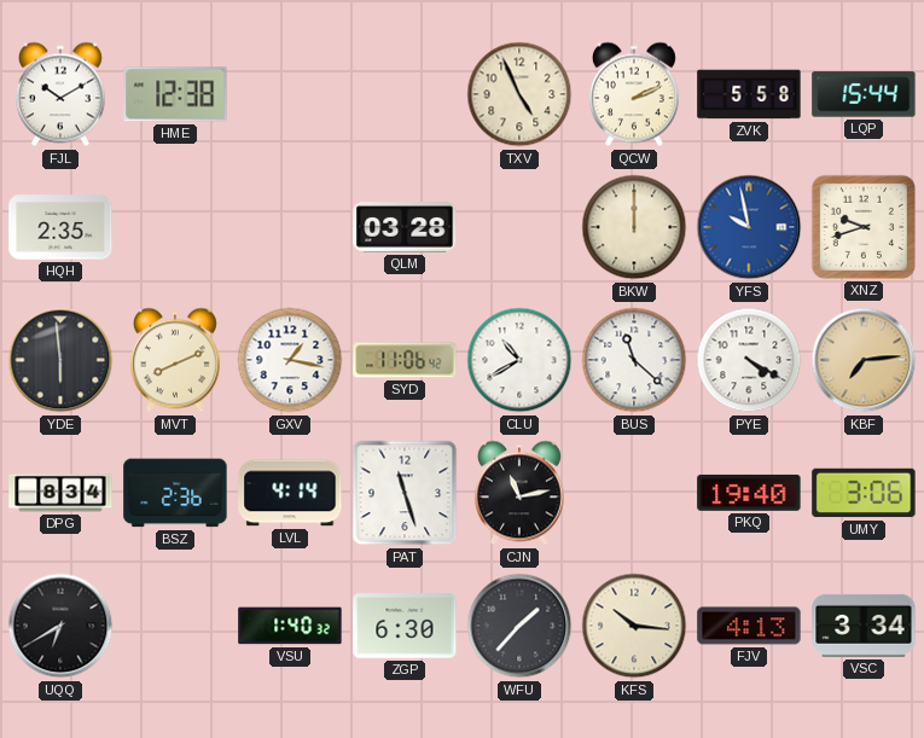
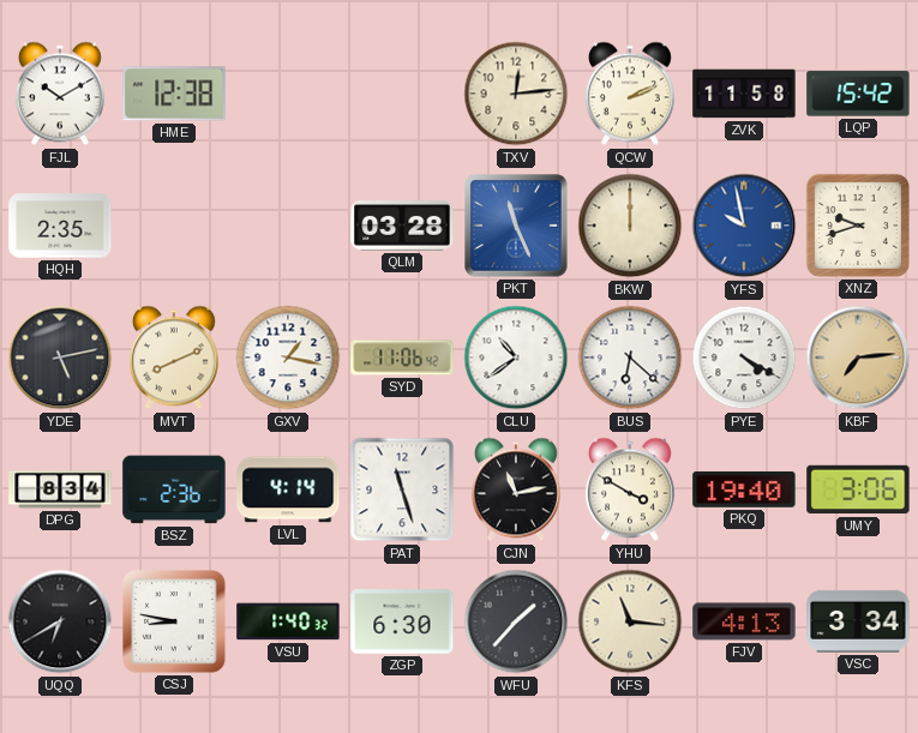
TXV: 4:56 -> 12:14 (516, 94)
ZVK: 5:58 -> 11:58 (744, 94)
LQP: 15:44 -> 15:42 (858, 94)
PKT: none -> 11:26 (517, 227)
YDE: 5:59 -> 5:13 (60, 358)
CLU: 10:40 -> 10:39 (516, 358)
BUS: 11:22 -> 6:22 (630, 358)
YHU: none -> 3:50 (630, 489)
CSJ: none -> 8:47 (174, 621)
KFS: 10:16 -> 11:16 (630, 621)
